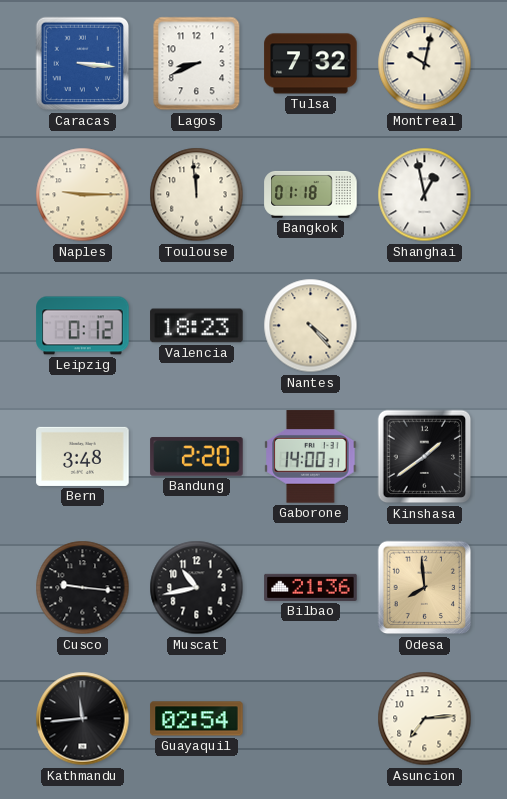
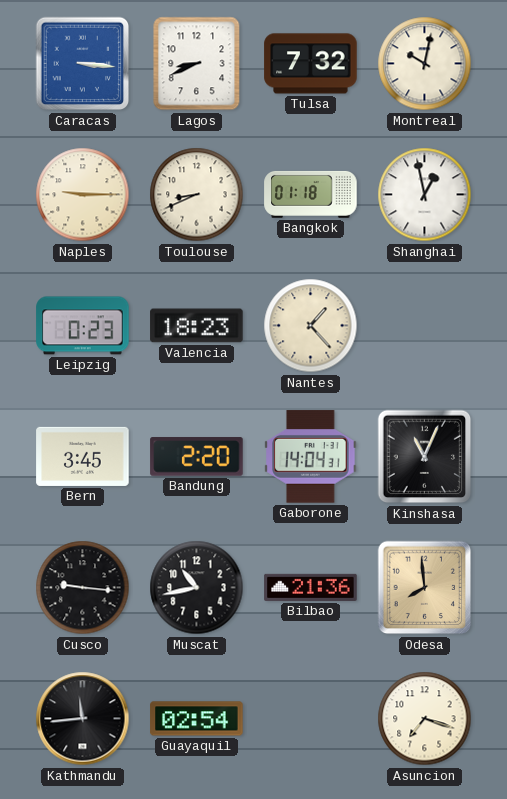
Toulouse: 11:59 -> 8:41 (197, 195)
Leipzig: 0:12 -> 0:23 (83, 326)
Nantes: 4:23 -> 1:23 (311, 326)
Bern: 3:48 -> 3:45 (83, 456)
Gaborone: 14:00 -> 14:04 (311, 457)
Kinshasa: 1:39 -> 11:04 (425, 457)
Asuncion: 7:14 -> 7:18 (425, 719)
